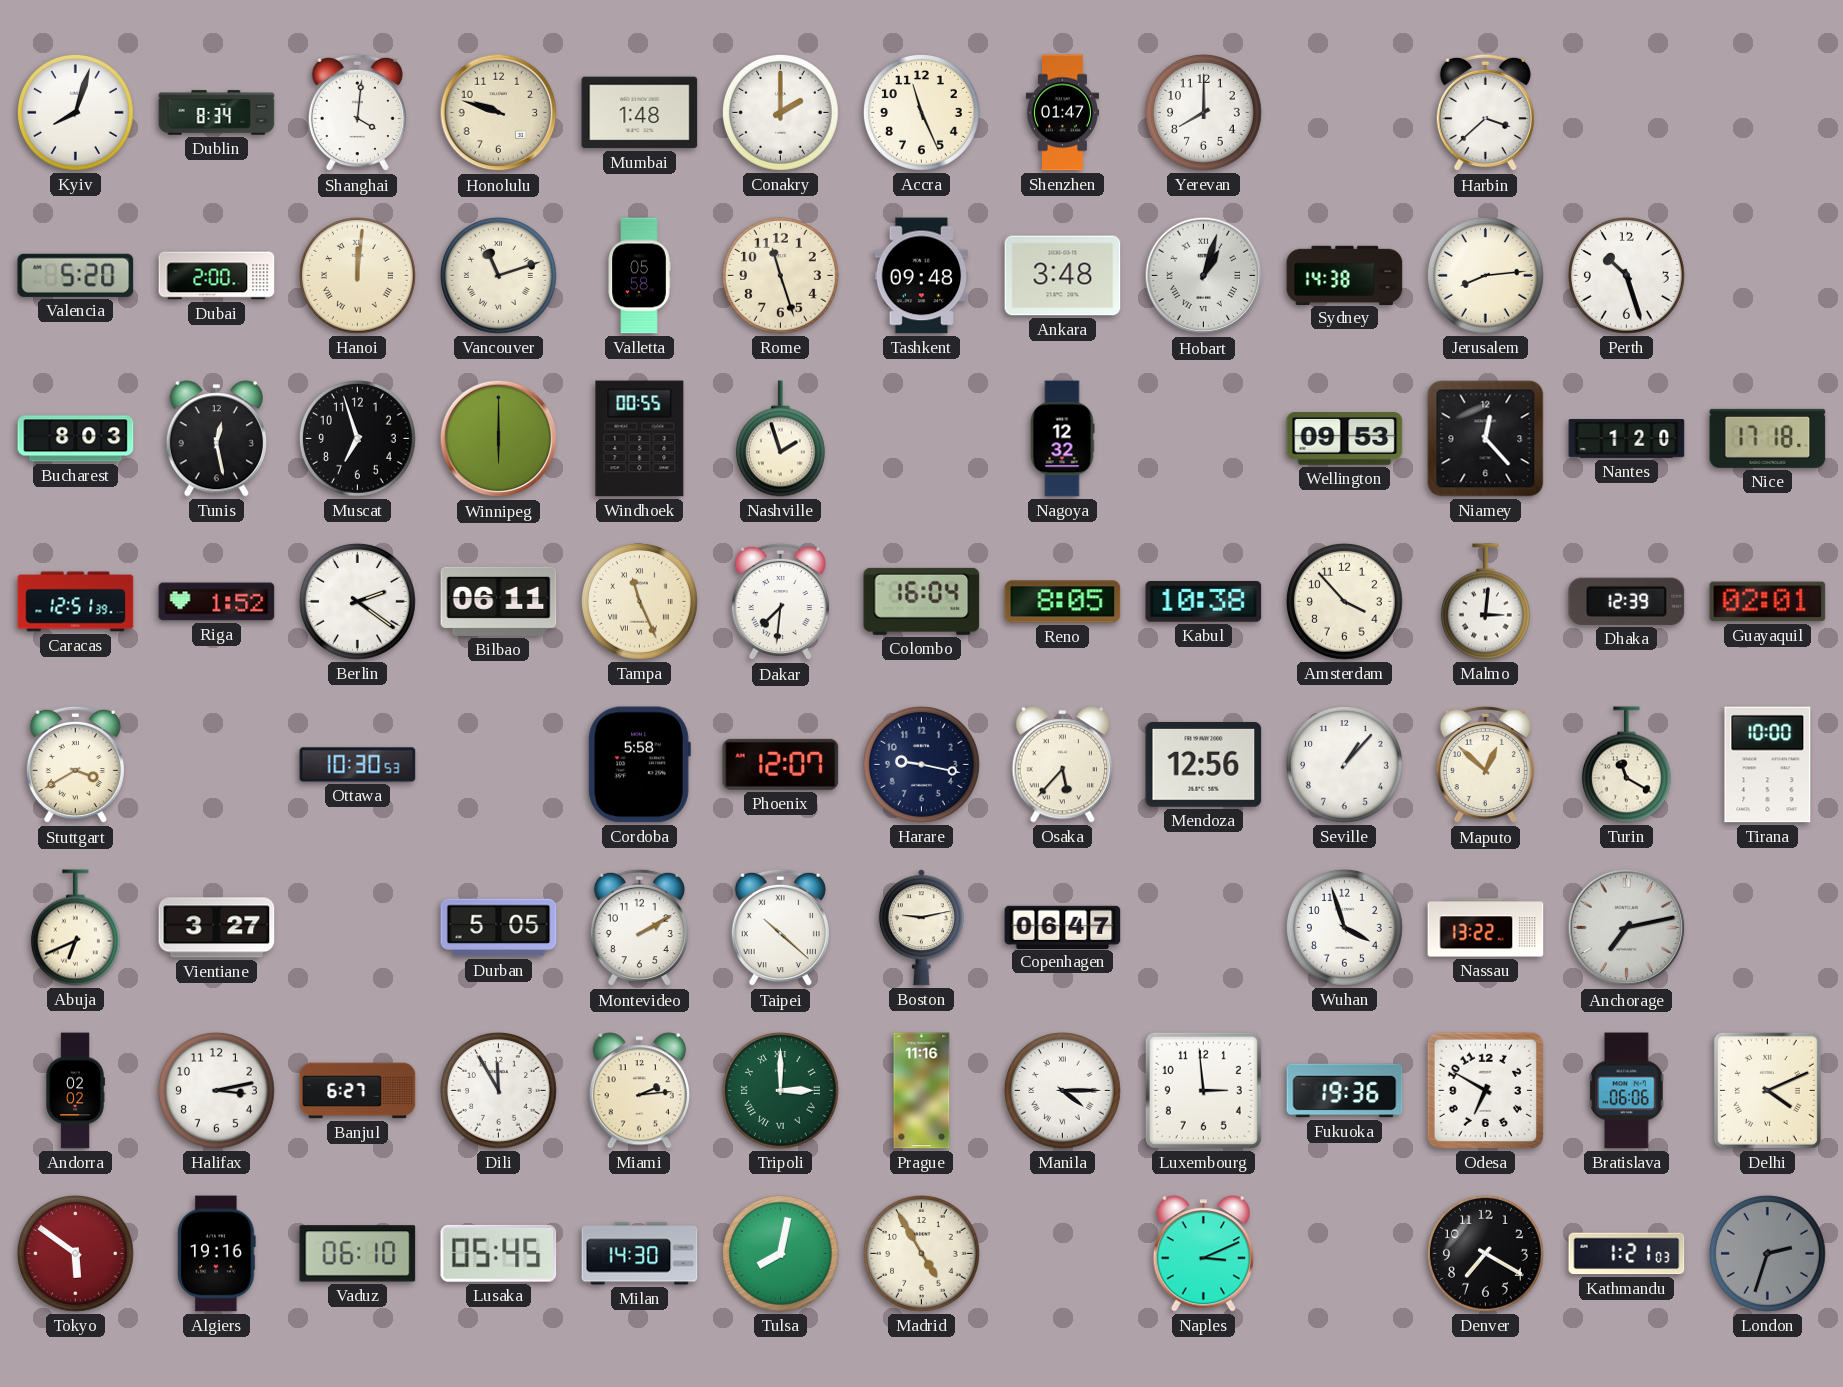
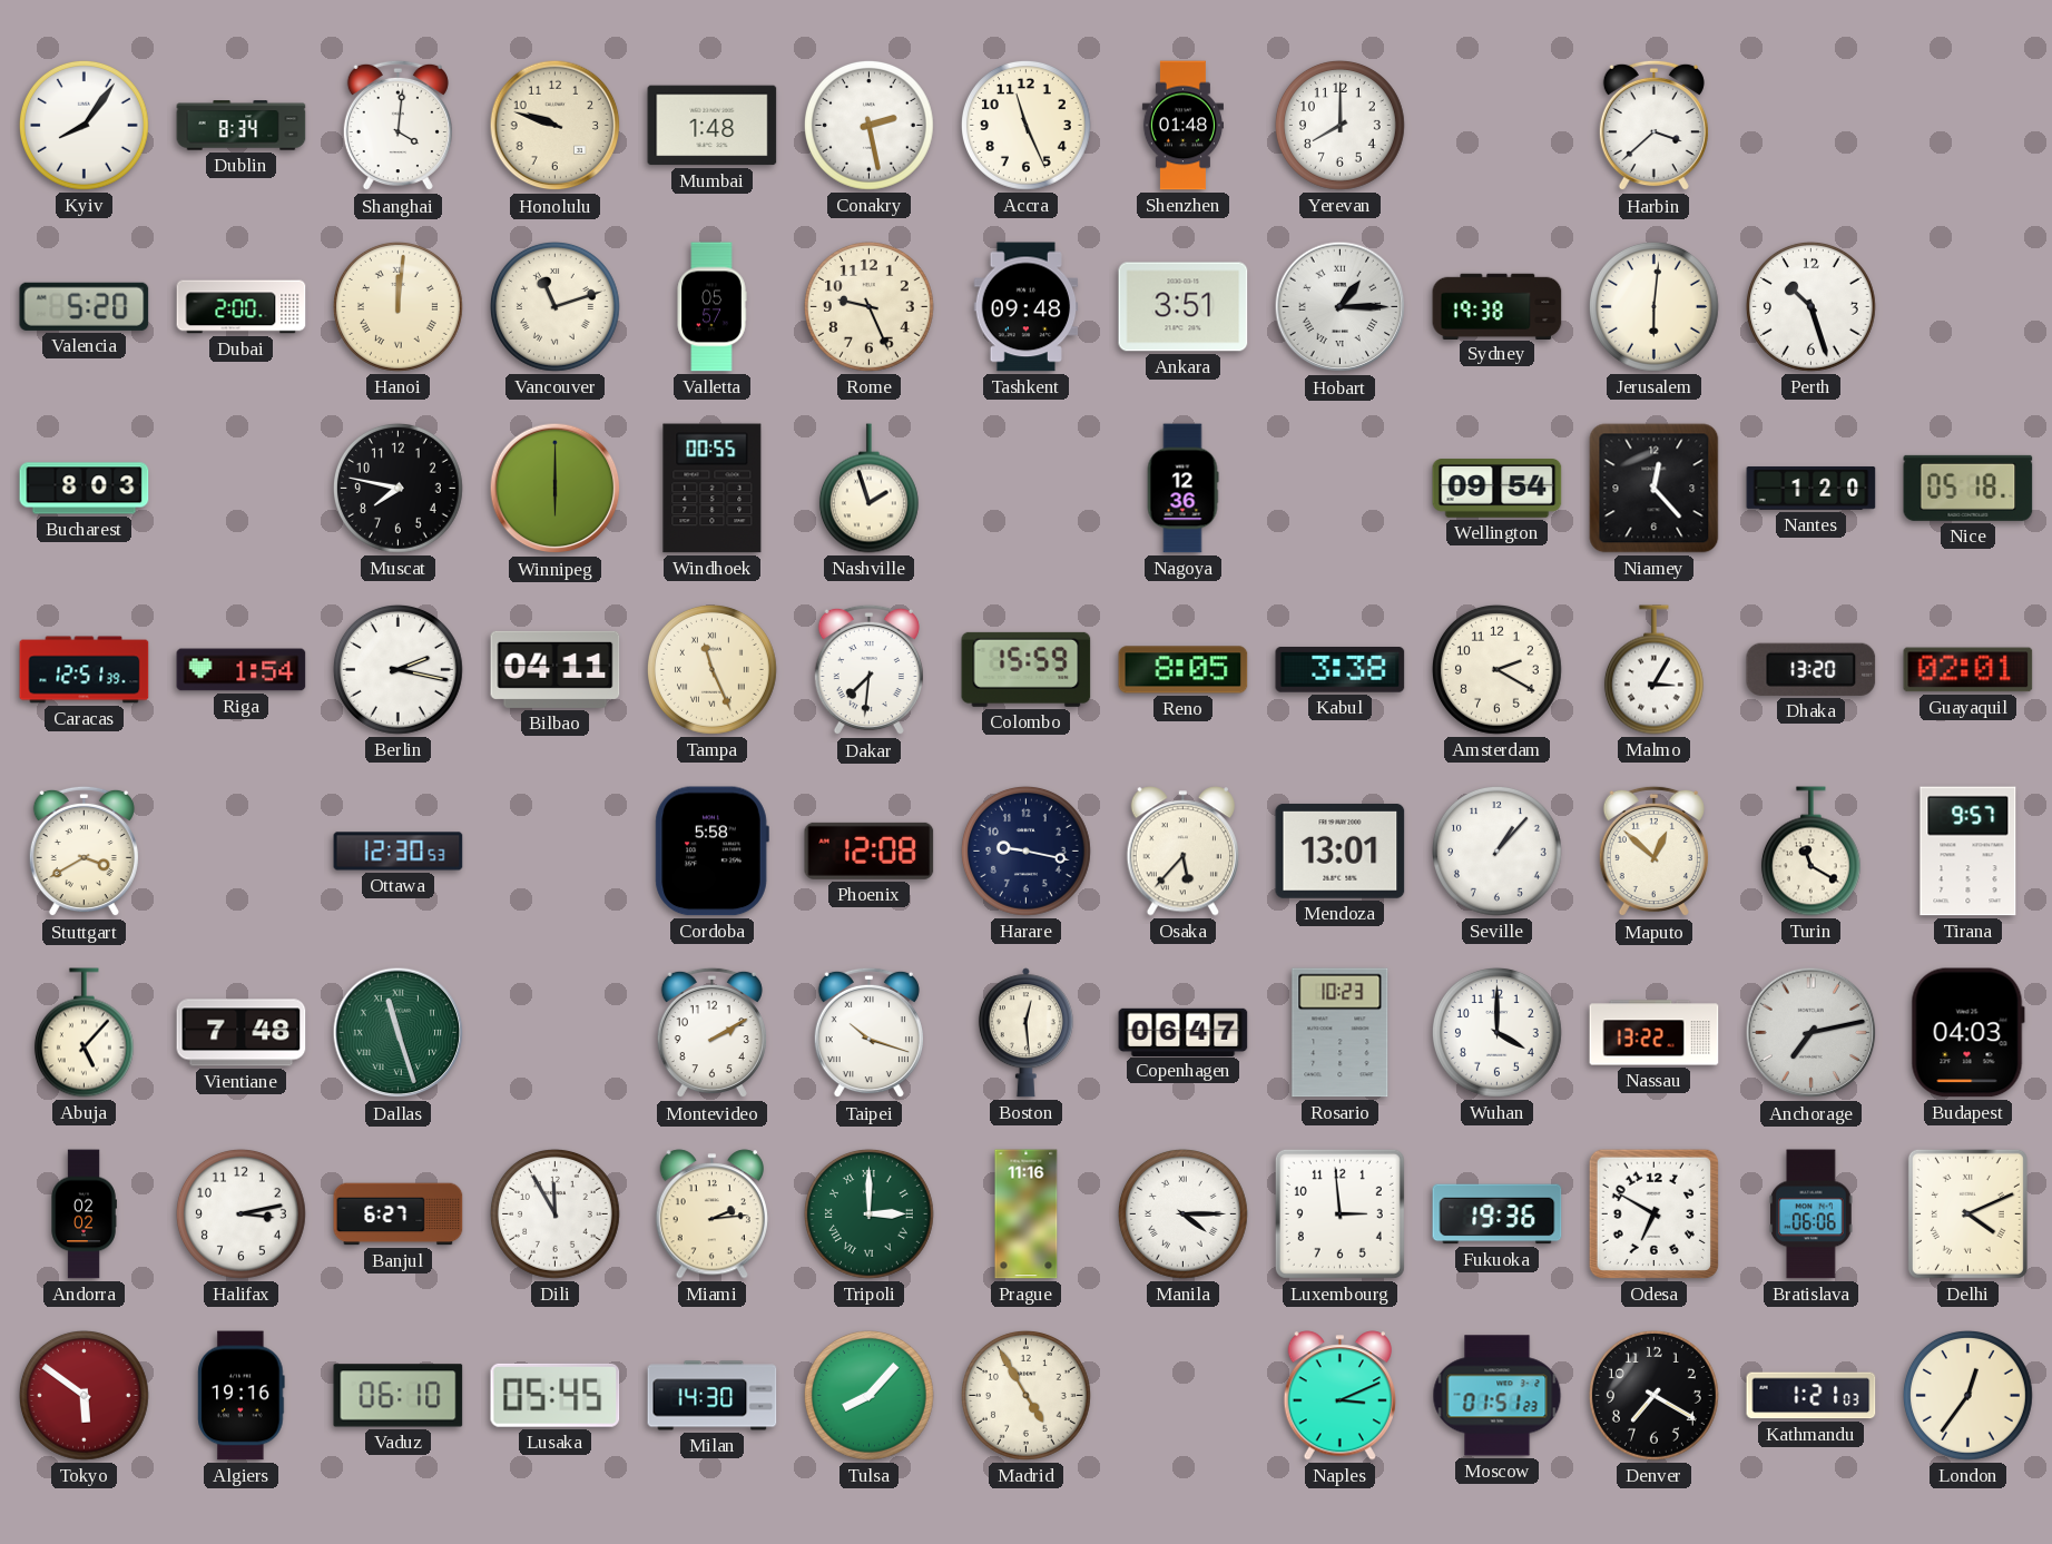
Kyiv: 8:03 -> 8:06 (84, 125)
Conakry: 2:00 -> 2:28 (868, 125)
Shenzhen: 01:47 -> 01:48 (1182, 126)
Valletta: 05:58 -> 05:57 (711, 307)
Rome: 11:27 -> 9:26 (868, 306)
Ankara: 3:48 -> 3:51 (1184, 307)
Hobart: 1:03 -> 1:15 (1341, 307)
Sydney: 14:38 -> 19:38 (1498, 306)
Jerusalem: 8:14 -> 6:01 (1653, 306)
Tunis: 12:28 -> none (216, 439)
Muscat: 6:57 -> 7:47 (397, 488)
Nagoya: 12:32 -> 12:36 (1182, 489)
Wellington: 09:53 -> 09:54 (1498, 489)
Nice: 17:18 -> 05:18 (1968, 488)
Riga: 1:52 -> 1:54 (242, 670)
Berlin: 2:21 -> 2:17 (397, 669)
Bilbao: 06:11 -> 04:11 (556, 669)
Colombo: 16:04 -> 15:59 (1027, 669)
Kabul: 10:38 -> 3:38 (1341, 670)
Amsterdam: 3:53 -> 2:20 (1496, 669)
Malmo: 3:01 -> 3:05 (1653, 670)
Dhaka: 12:39 -> 13:20 (1812, 669)
Ottawa: 10:30 -> 12:30 (399, 852)
Phoenix: 12:07 -> 12:08 (870, 850)
Mendoza: 12:56 -> 13:01 (1341, 850)
Tirana: 10:00 -> 9:57 (1968, 852)
Abuja: 6:41 -> 5:07 (84, 1033)
Vientiane: 3:27 -> 7:48 (242, 1033)
Dallas: none -> 11:27 (399, 1033)
Durban: 5:05 -> none (499, 928)
Taipei: 10:22 -> 10:18 (868, 1033)
Boston: 9:13 -> 12:29 (1025, 1033)
Rosario: none -> 10:23 (1341, 1033)
Wuhan: 3:57 -> 4:00 (1496, 1032)
Budapest: none -> 04:03 (1967, 1033)
Tulsa: 8:02 -> 8:07 (868, 1395)
Moscow: none -> 01:51 (1498, 1396)
London: 2:33 -> 12:36 (1967, 1395)
London dial: grey -> cream (1967, 1395)
